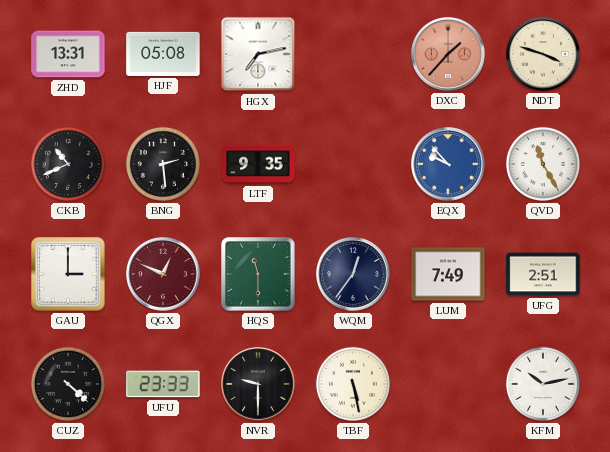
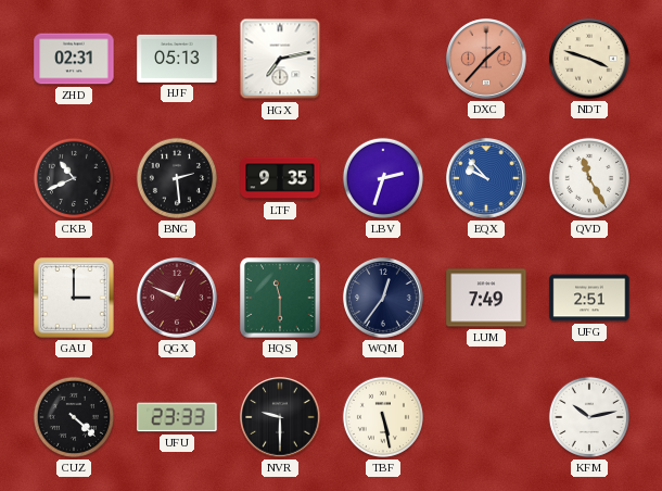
ZHD: 13:31 -> 02:31 (74, 59)
HJF: 05:08 -> 05:13 (177, 59)
LBV: none -> 2:33 (383, 178)
